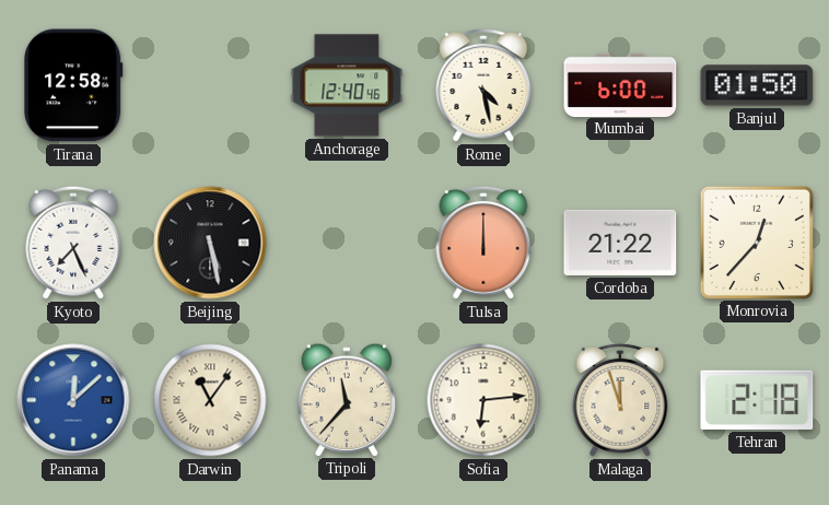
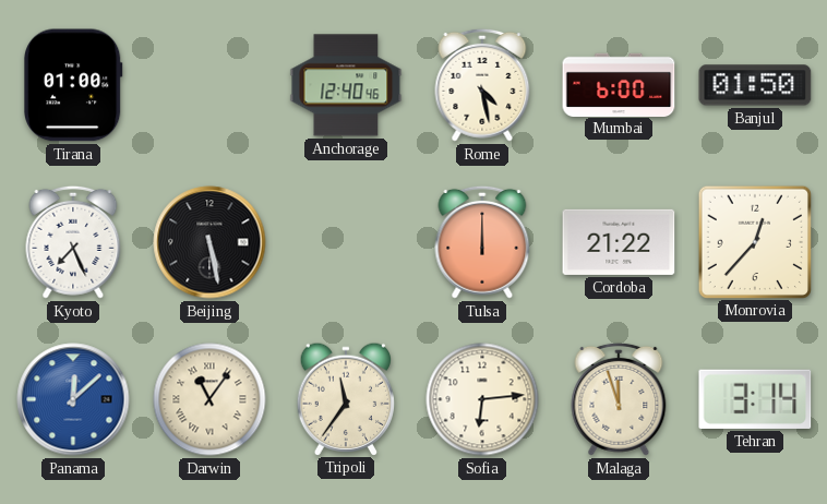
Tirana: 12:58 -> 01:00 (73, 85)
Tripoli: 11:37 -> 11:36 (346, 398)
Tehran: 2:18 -> 3:14 (755, 399)
